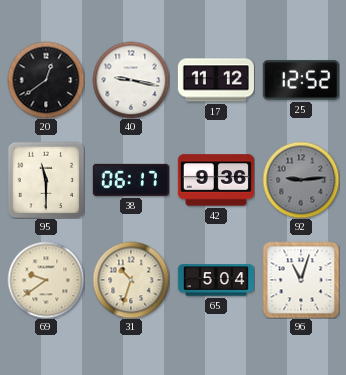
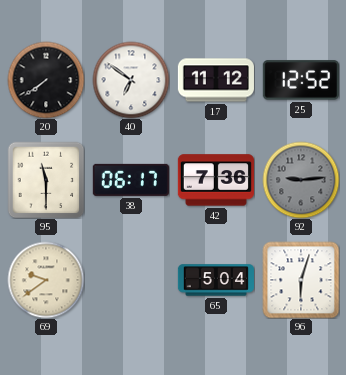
20: 12:39 -> 7:39 (46, 80)
40: 9:17 -> 6:51 (131, 80)
42: 9:36 -> 7:36 (216, 180)
31: 10:33 -> none (131, 280)
96: 11:03 -> 6:03 (301, 280)
